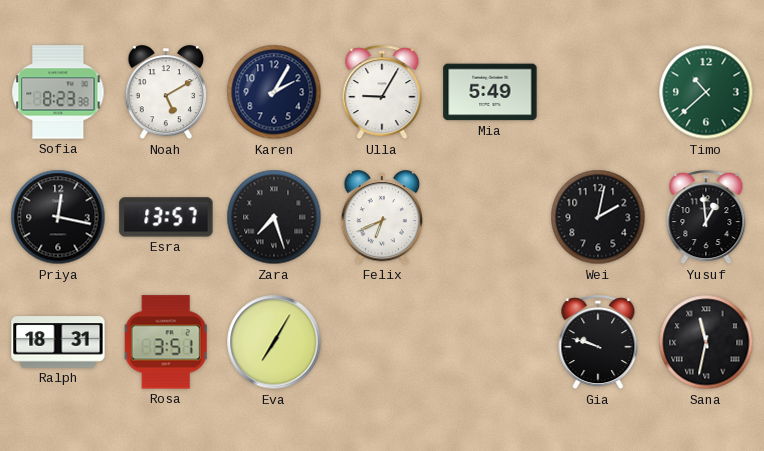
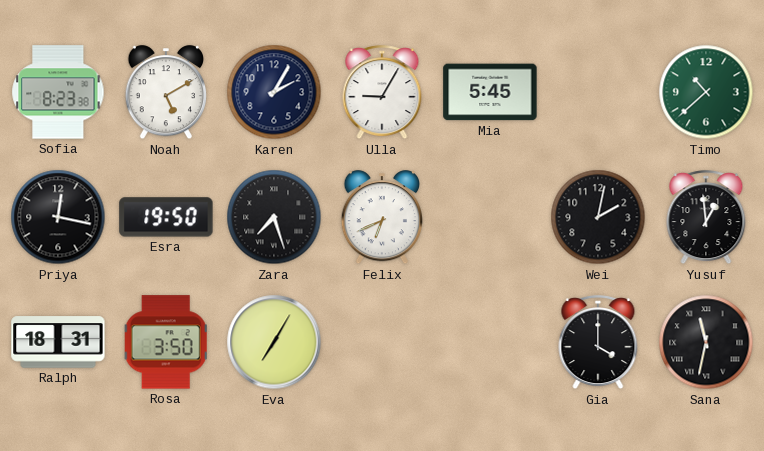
Mia: 5:49 -> 5:45 (490, 92)
Esra: 13:57 -> 19:50 (166, 217)
Rosa: 3:51 -> 3:50 (166, 342)
Gia: 9:48 -> 4:00 (598, 343)
